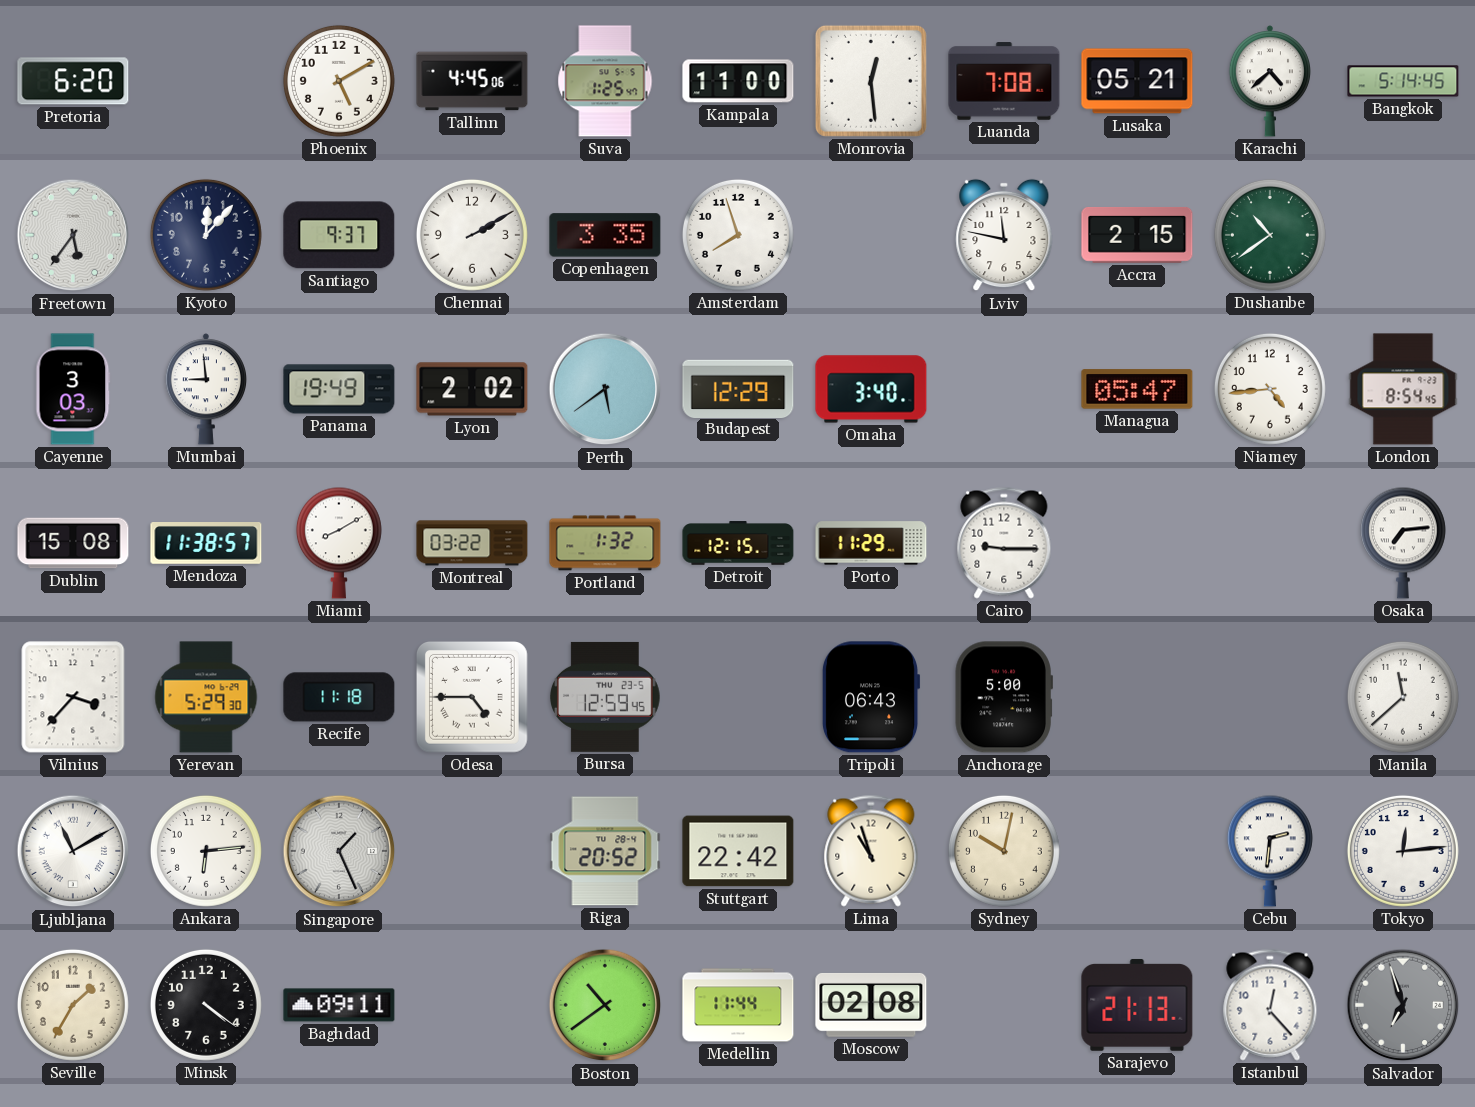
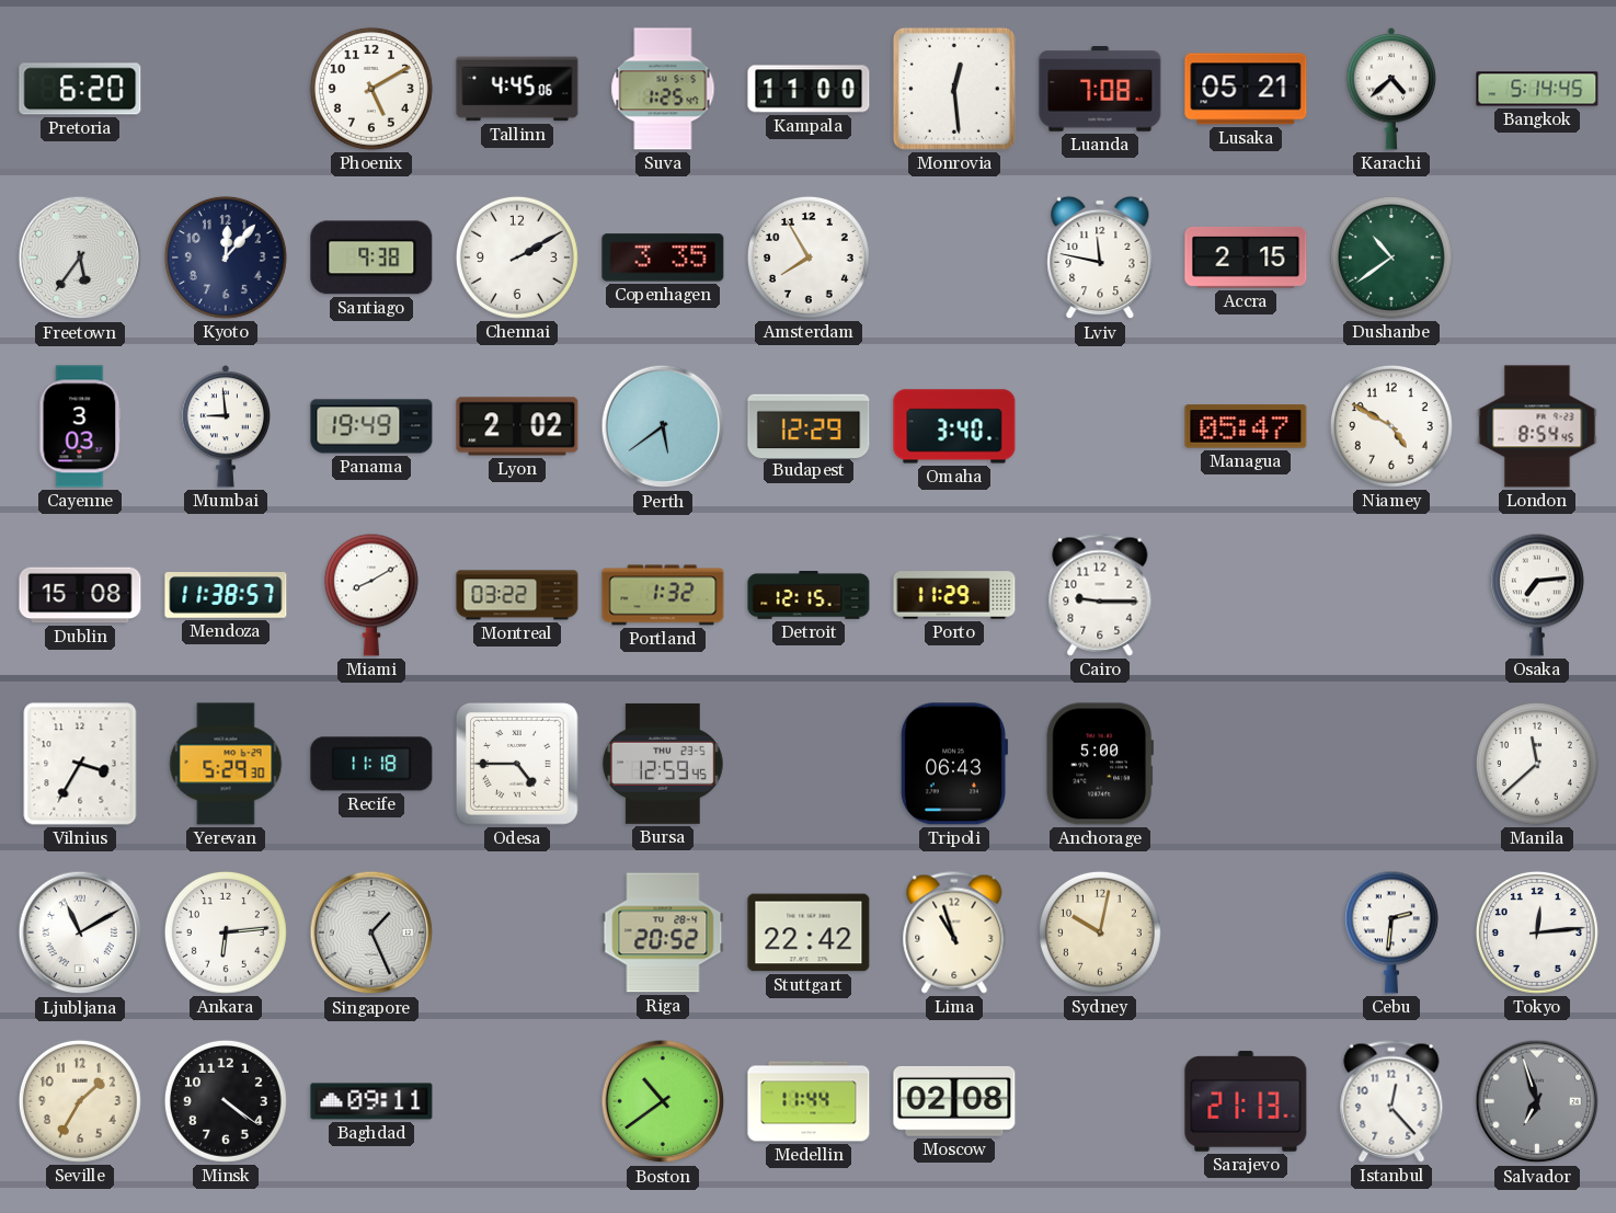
Santiago: 9:37 -> 9:38 (371, 258)
Amsterdam: 7:57 -> 7:55 (809, 258)
Niamey: 4:44 -> 4:50 (1391, 426)
Vilnius: 3:37 -> 3:35 (80, 764)
